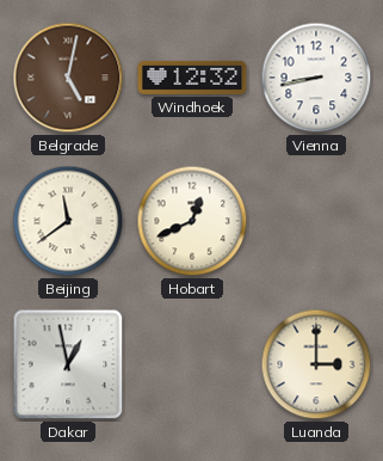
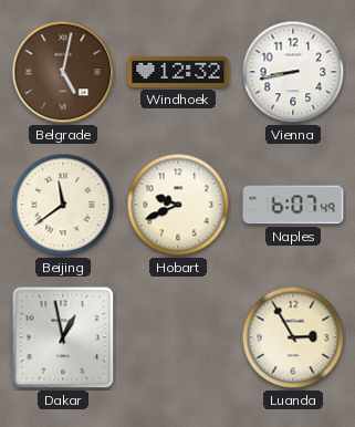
Hobart: 12:41 -> 9:41 (178, 205)
Naples: none -> 6:07 (293, 205)
Luanda: 3:00 -> 2:55 (293, 337)
